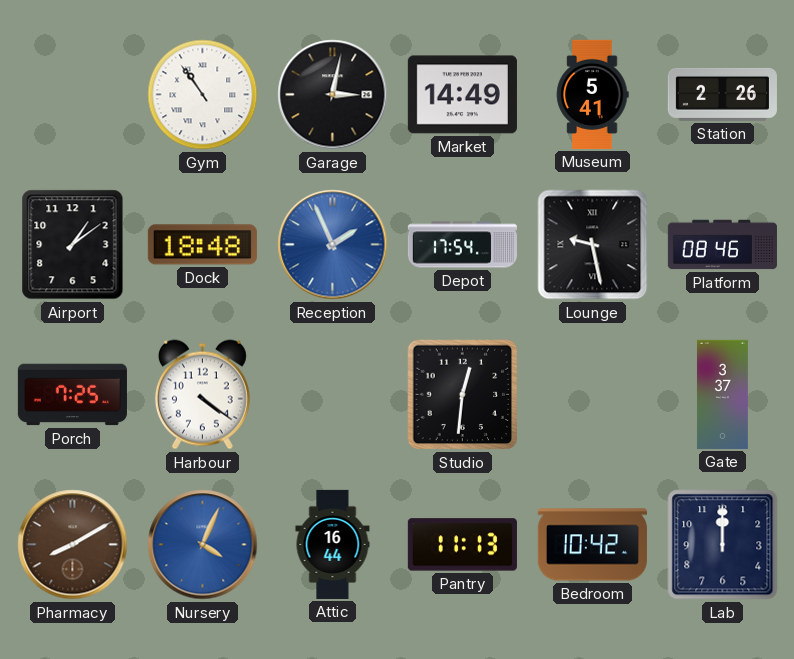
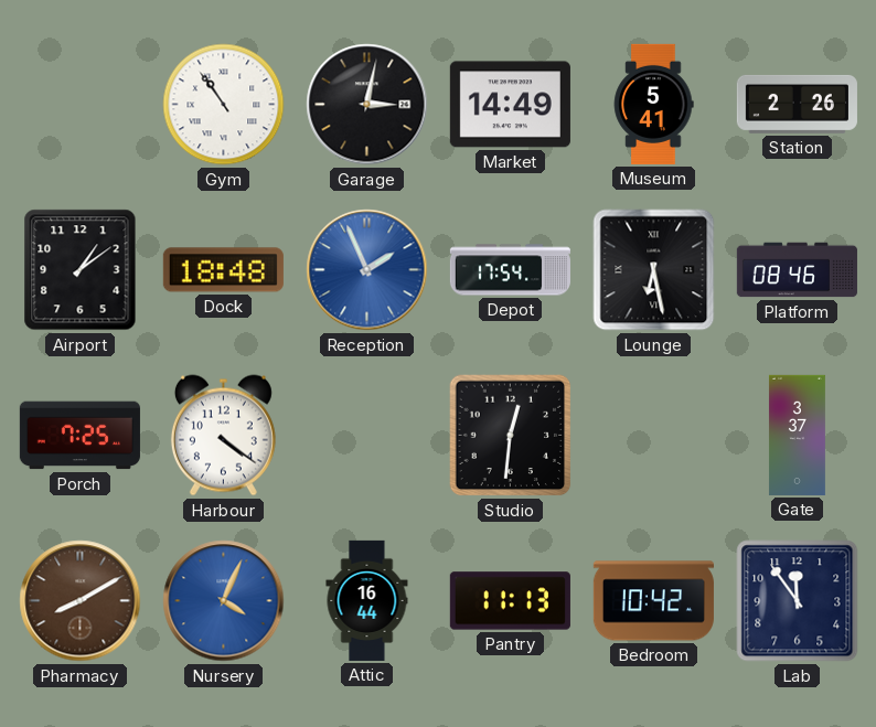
Lounge: 9:28 -> 6:28 (654, 270)
Lab: 12:00 -> 11:54 (798, 601)
